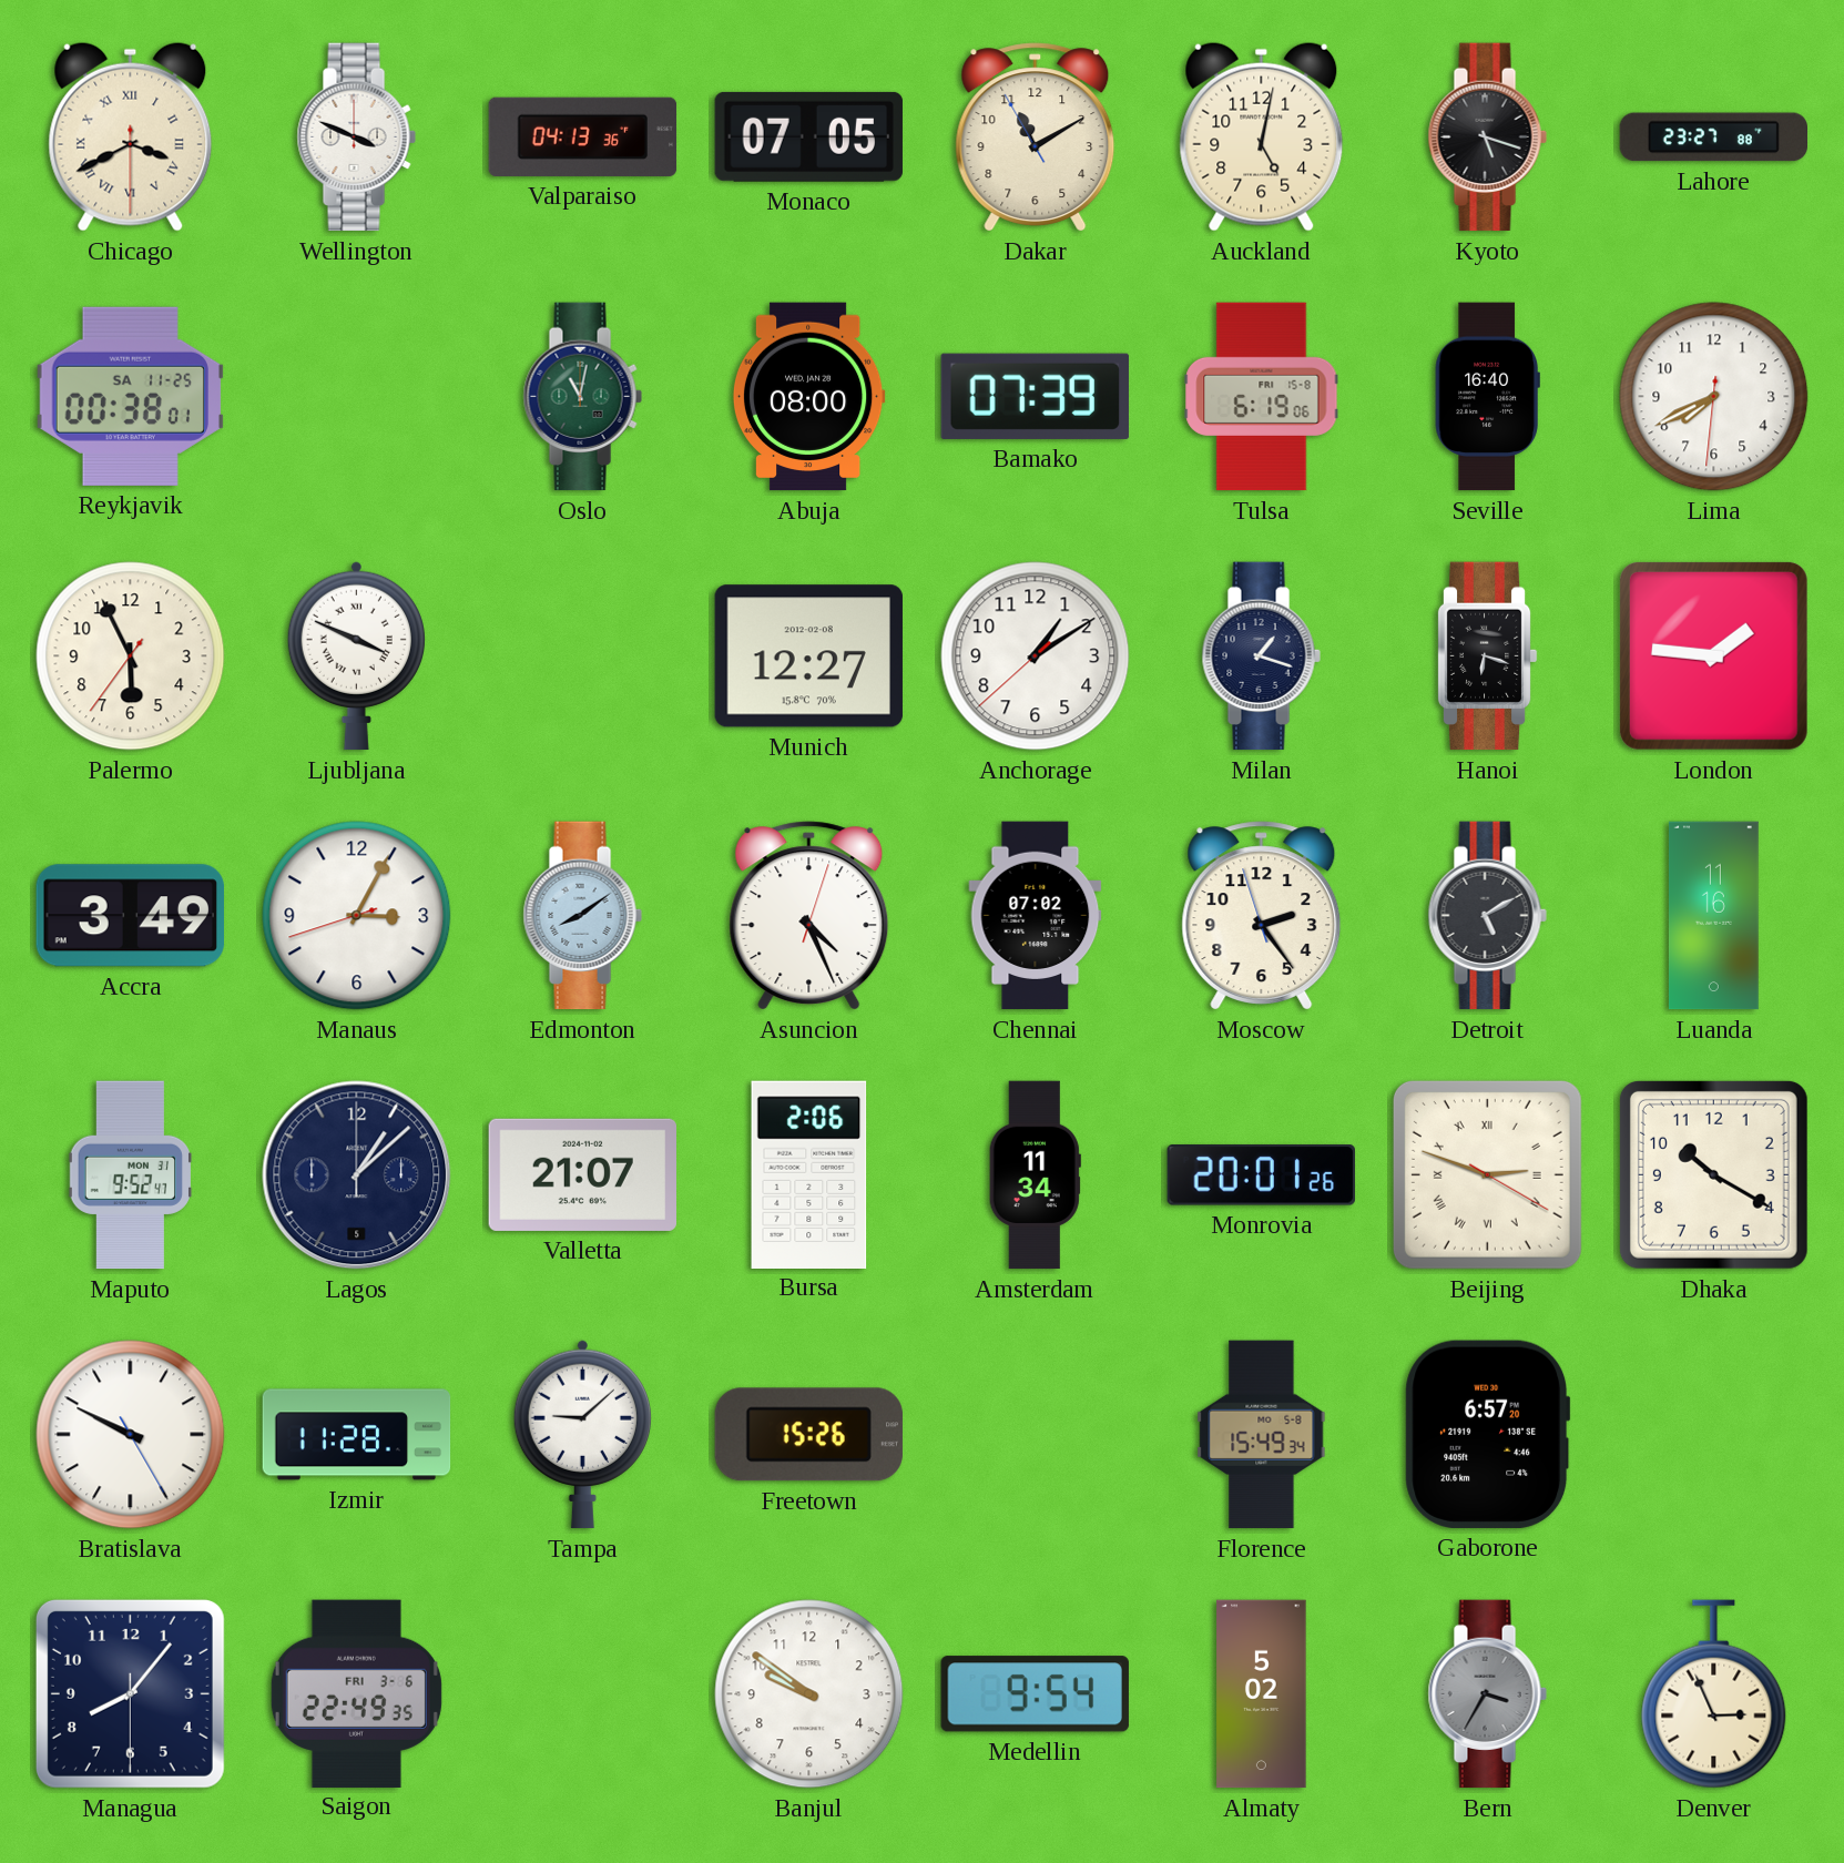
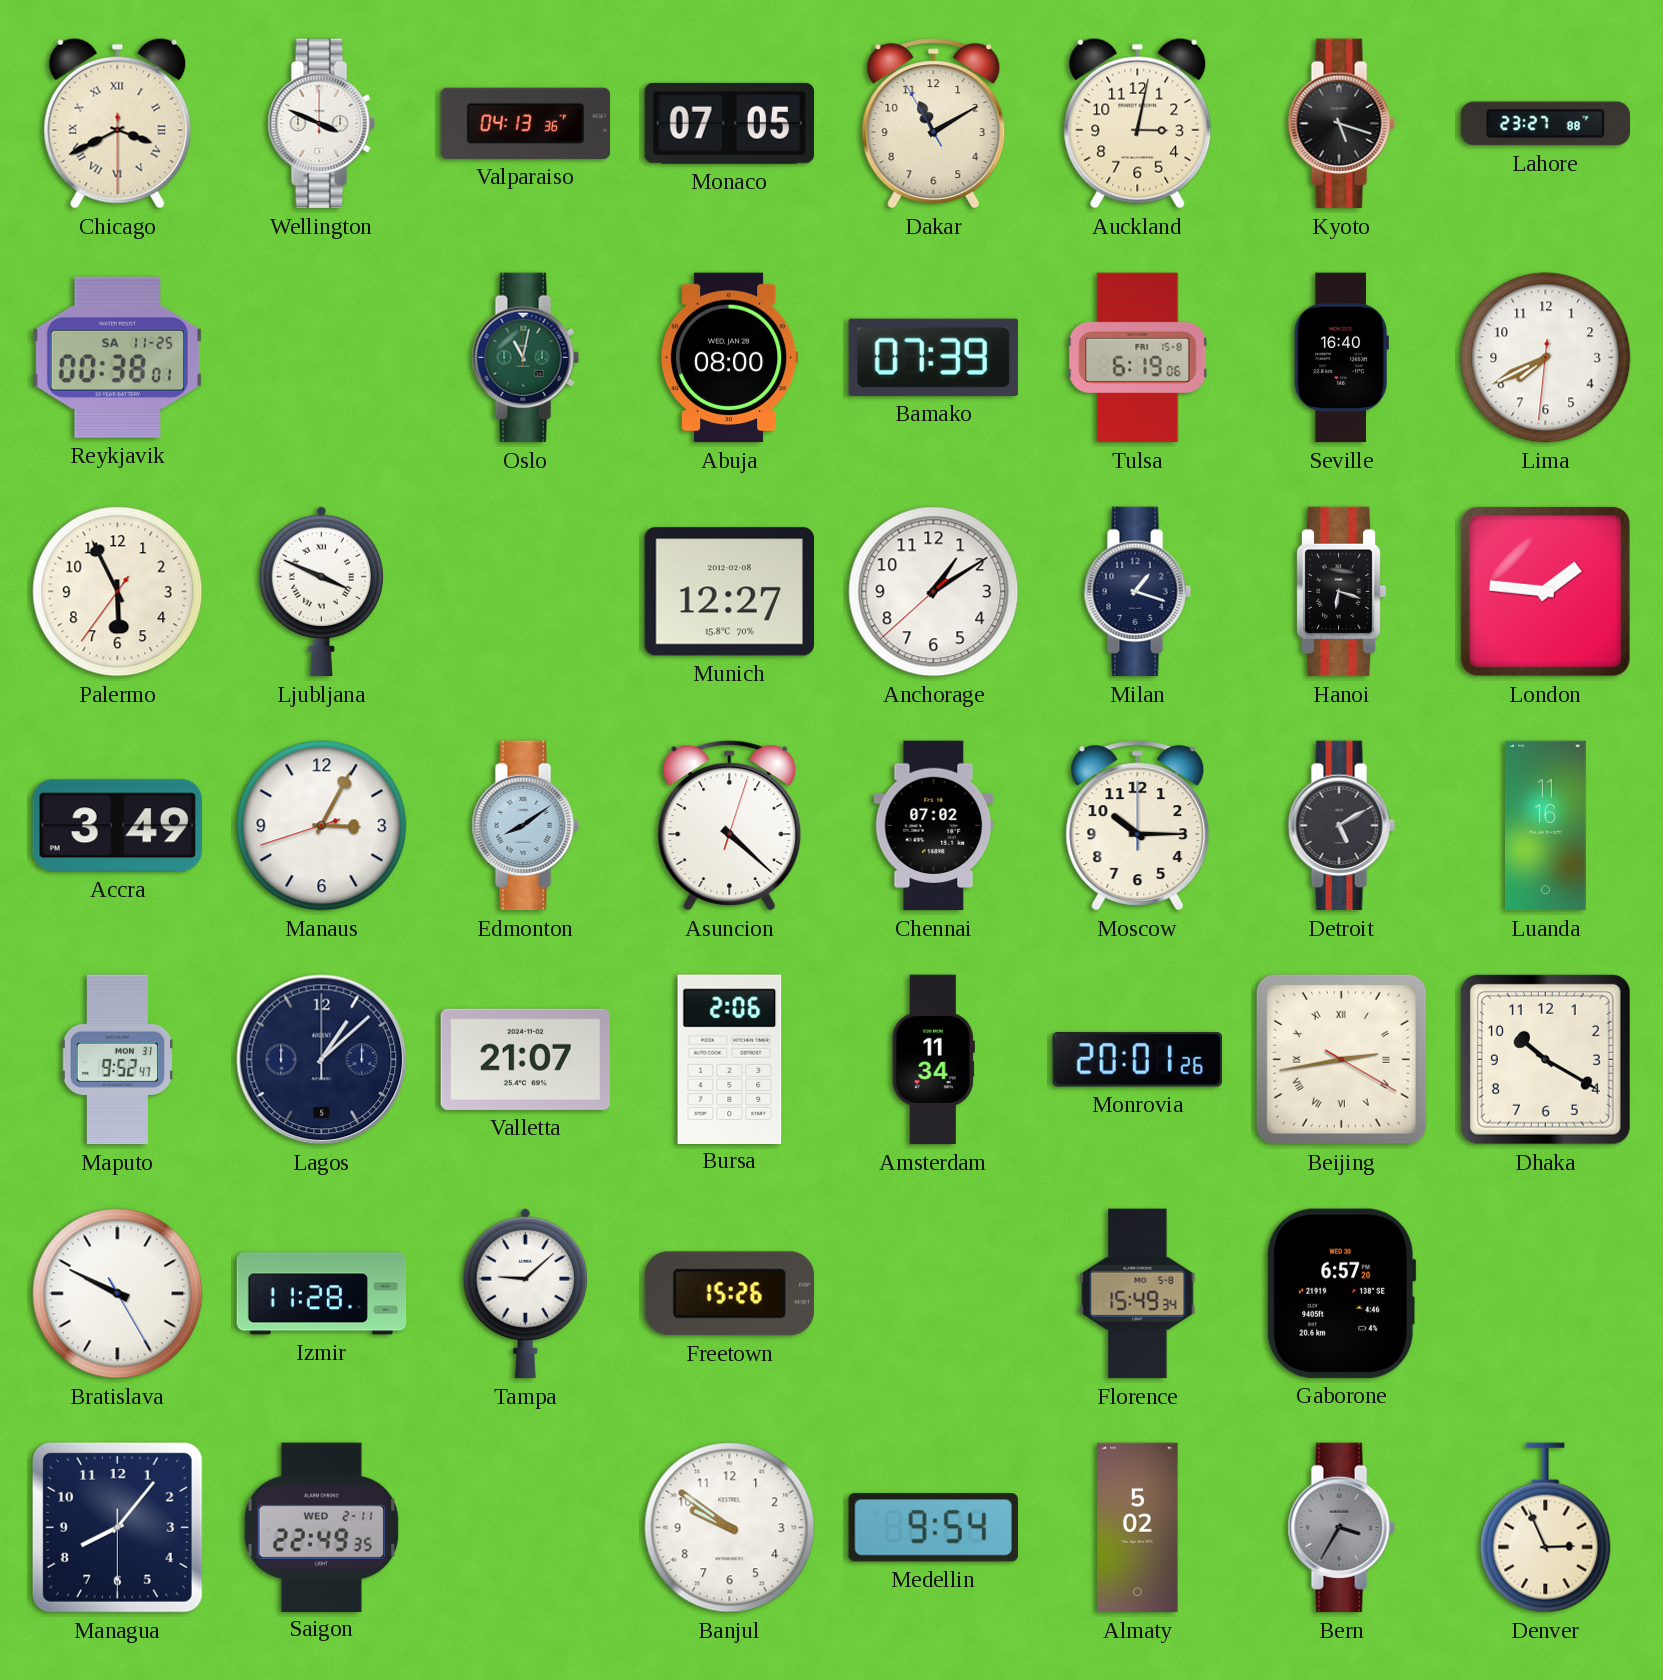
Auckland: 5:02 -> 3:02 (1138, 123)
Asuncion: 4:26 -> 4:22 (730, 826)
Moscow: 2:23 -> 10:15 (1138, 826)
Beijing: 2:48 -> 2:43 (1341, 1059)
Saigon date: FRI 3-6 -> WED 2-11 (321, 1527)
